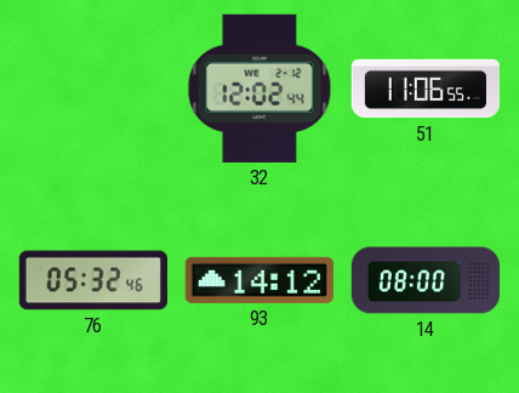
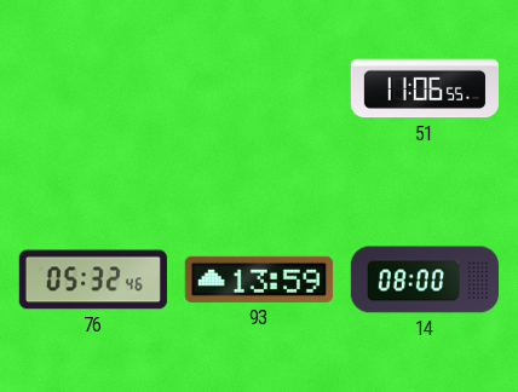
32: 12:02 -> none (259, 89)
93: 14:12 -> 13:59 (259, 279)
